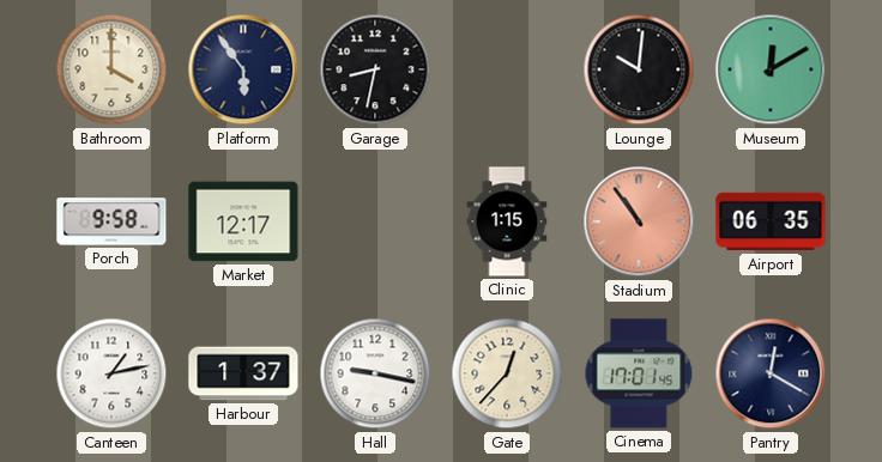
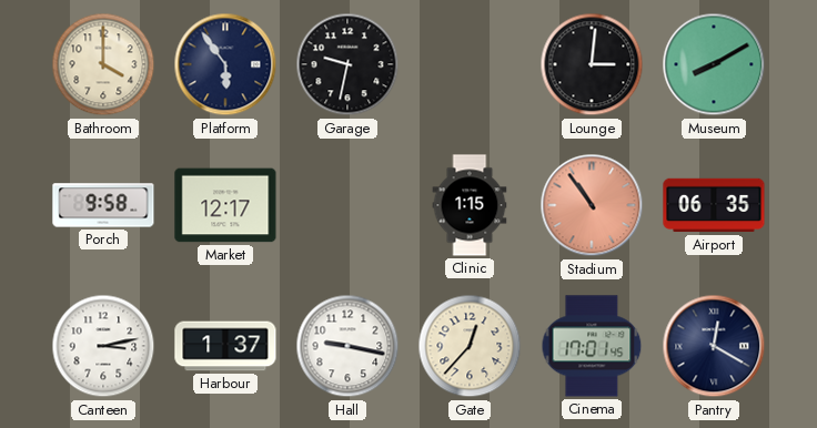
Garage: 8:32 -> 9:32 (347, 64)
Lounge: 10:01 -> 3:01 (592, 64)
Museum: 12:10 -> 8:10 (714, 64)
Canteen: 1:13 -> 3:13 (103, 346)
